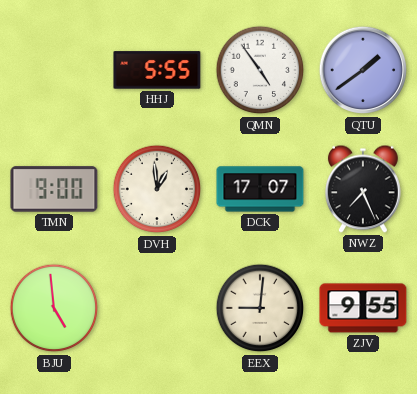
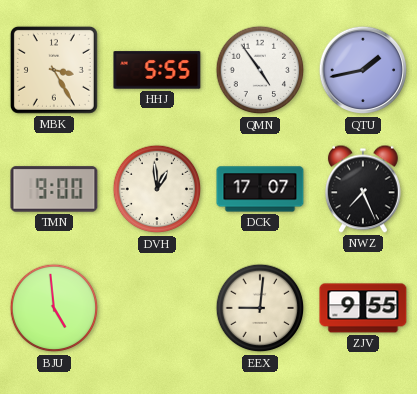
MBK: none -> 3:25 (54, 70)
QTU: 1:39 -> 1:43 (363, 70)
